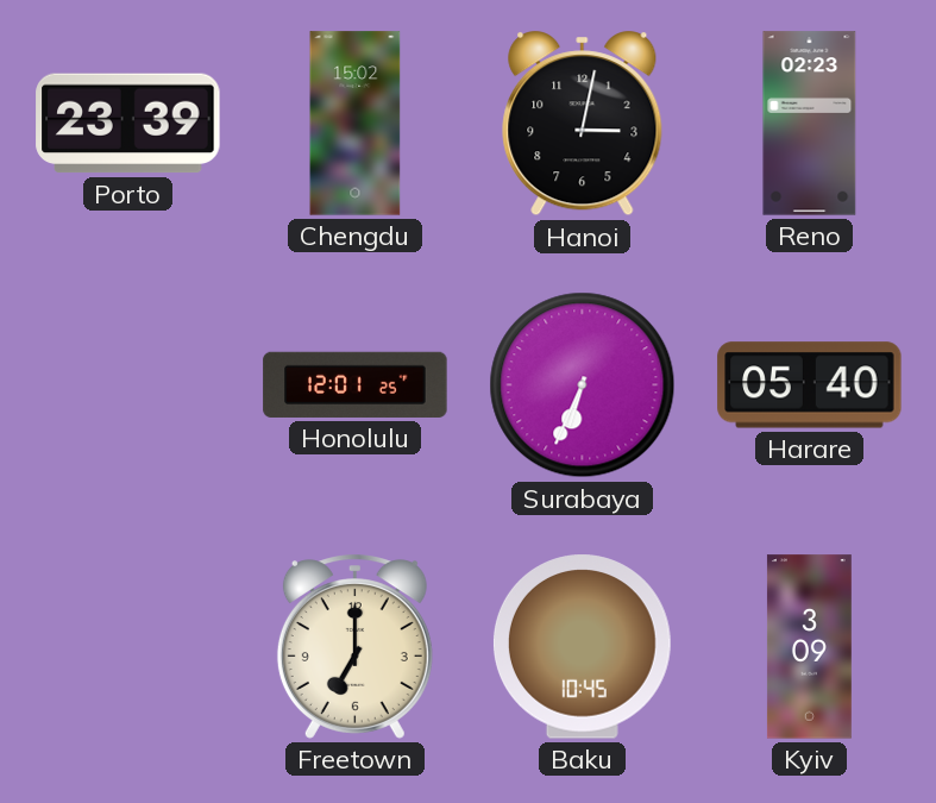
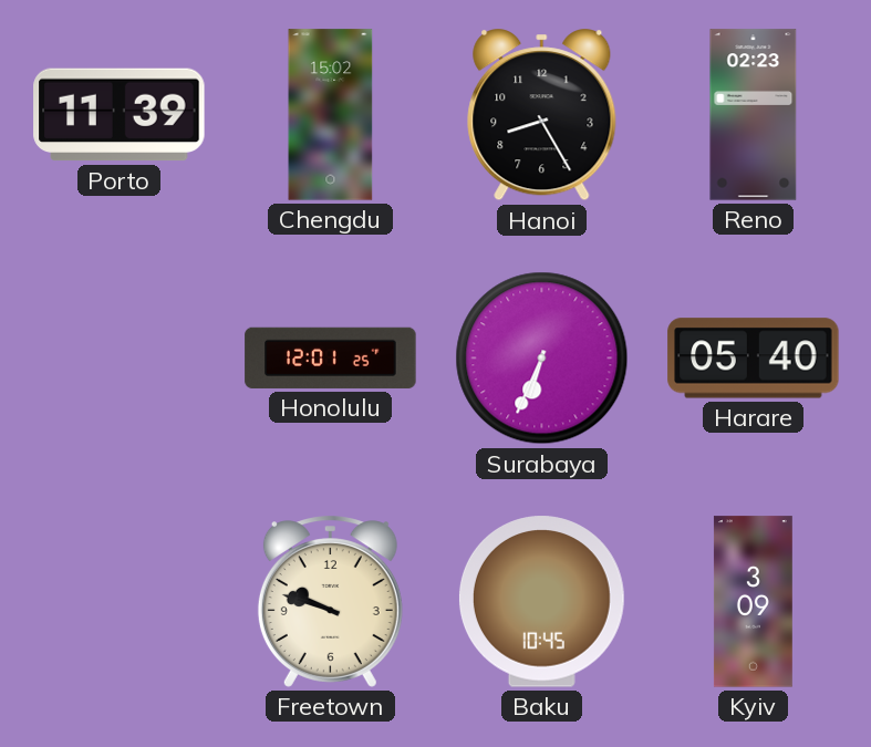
Porto: 23:39 -> 11:39 (120, 115)
Hanoi: 3:02 -> 8:25 (542, 115)
Freetown: 7:00 -> 9:48 (330, 602)
